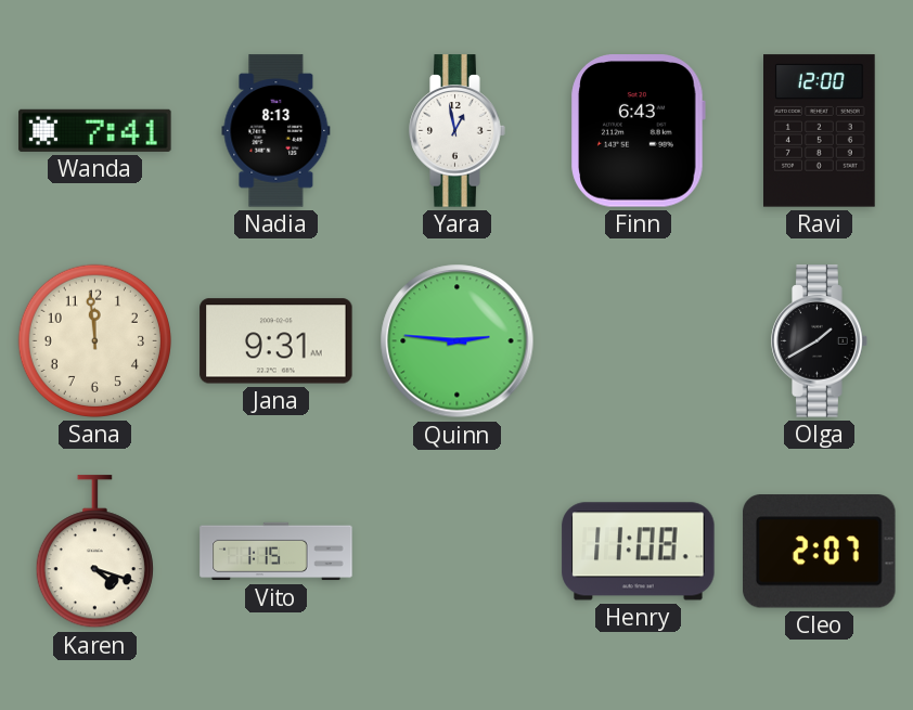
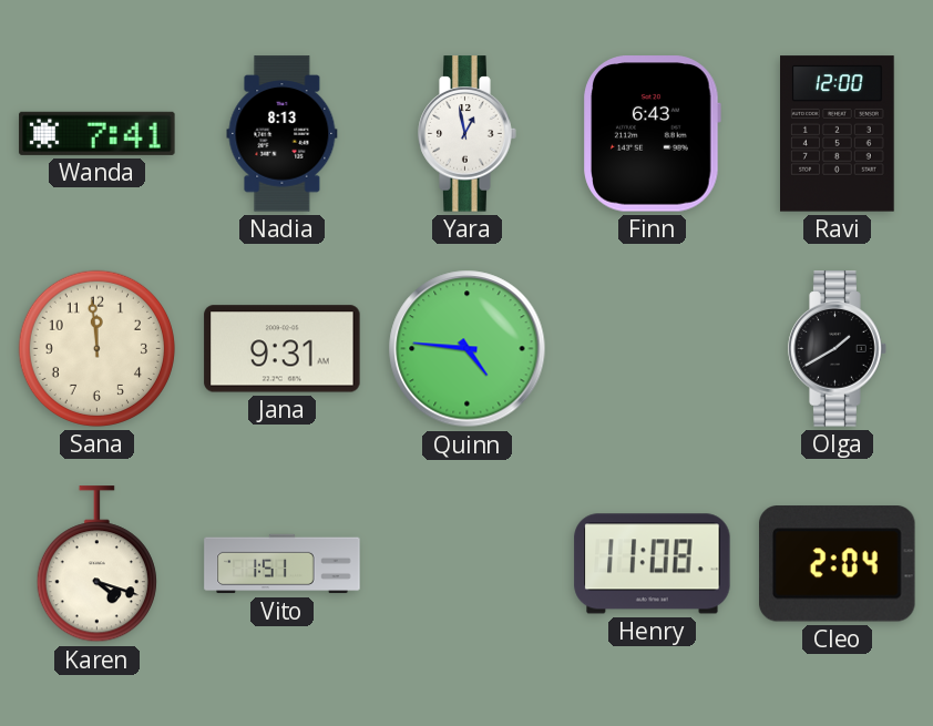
Quinn: 2:46 -> 4:46 (468, 349)
Vito: 1:15 -> 1:51 (283, 564)
Cleo: 2:07 -> 2:04 (838, 564)
